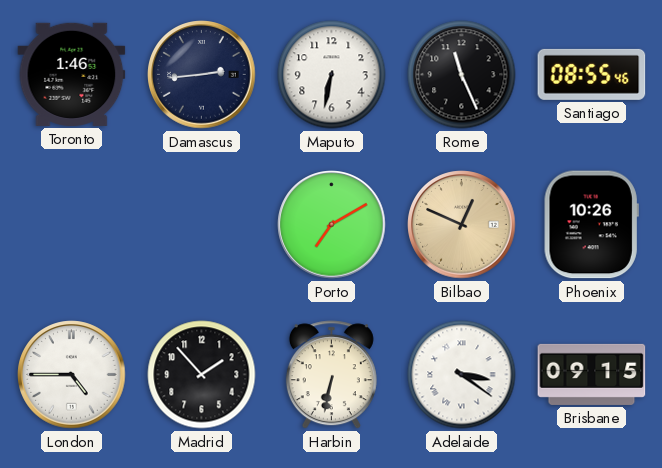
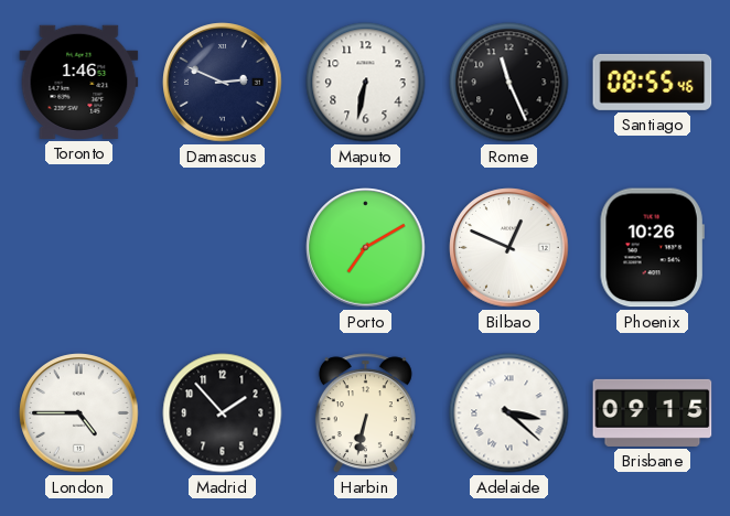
Damascus: 2:44 -> 2:49 (223, 83)
Bilbao dial: champagne -> white (509, 248)
Adelaide: 3:21 -> 3:22 (509, 413)
